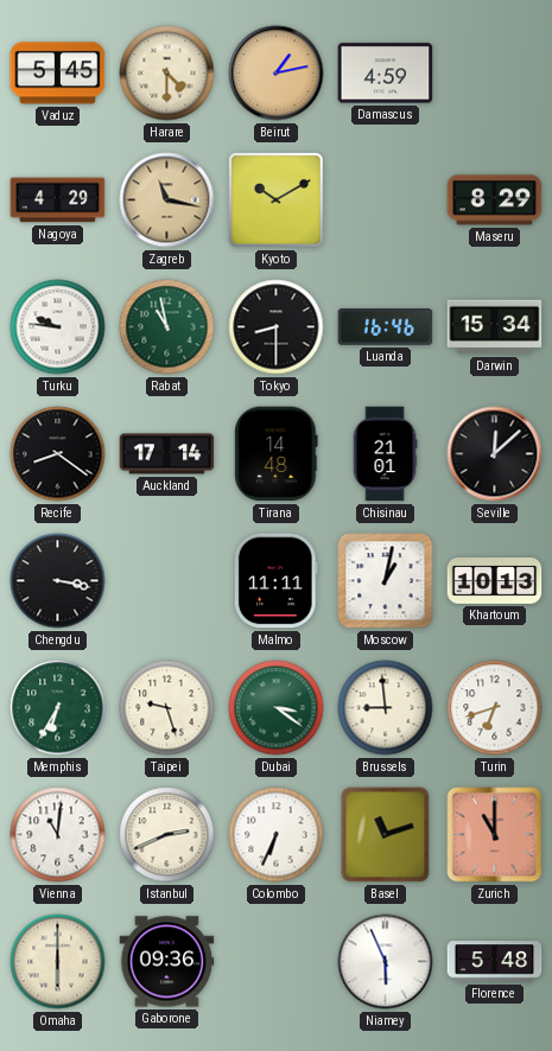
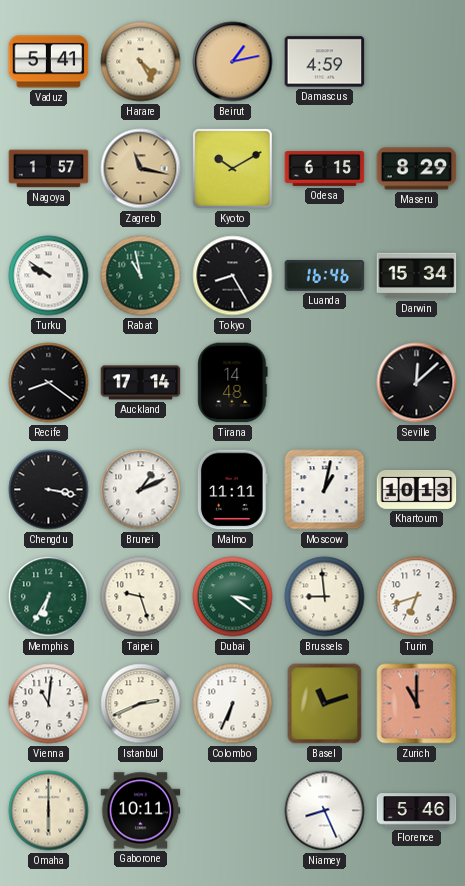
Vaduz: 5:45 -> 5:41 (49, 62)
Harare: 4:30 -> 4:25 (141, 62)
Nagoya: 4:29 -> 1:57 (49, 169)
Odesa: none -> 6:15 (325, 168)
Turku: 9:46 -> 9:51 (49, 276)
Tokyo: 8:30 -> 8:25 (233, 276)
Chisinau: 21:01 -> none (385, 454)
Brunei: none -> 1:11 (141, 490)
Gaborone: 09:36 -> 10:11 (141, 811)
Niamey: 5:56 -> 8:26 (325, 811)
Florence: 5:48 -> 5:46 (417, 811)
